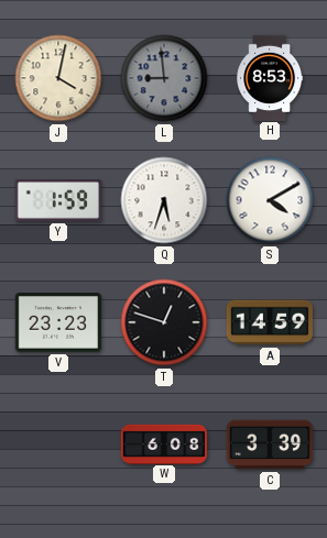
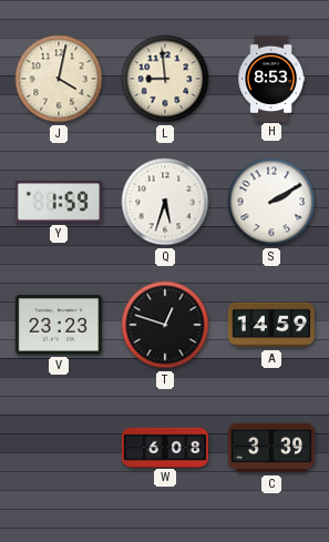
L dial: grey -> cream (165, 79)
S: 4:10 -> 2:10 (271, 202)
